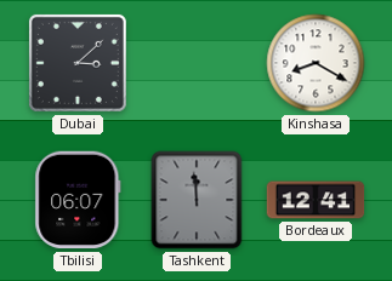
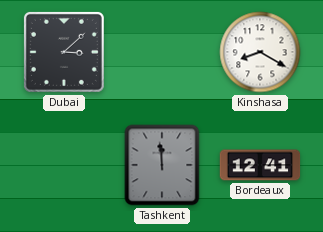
Tbilisi: 06:07 -> none (78, 200)
